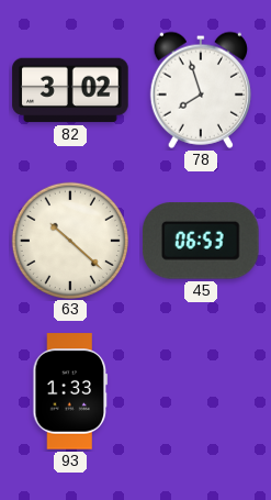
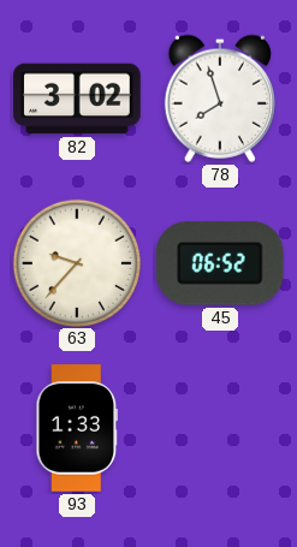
63: 10:22 -> 9:37 (76, 262)
45: 06:53 -> 06:52 (220, 264)
